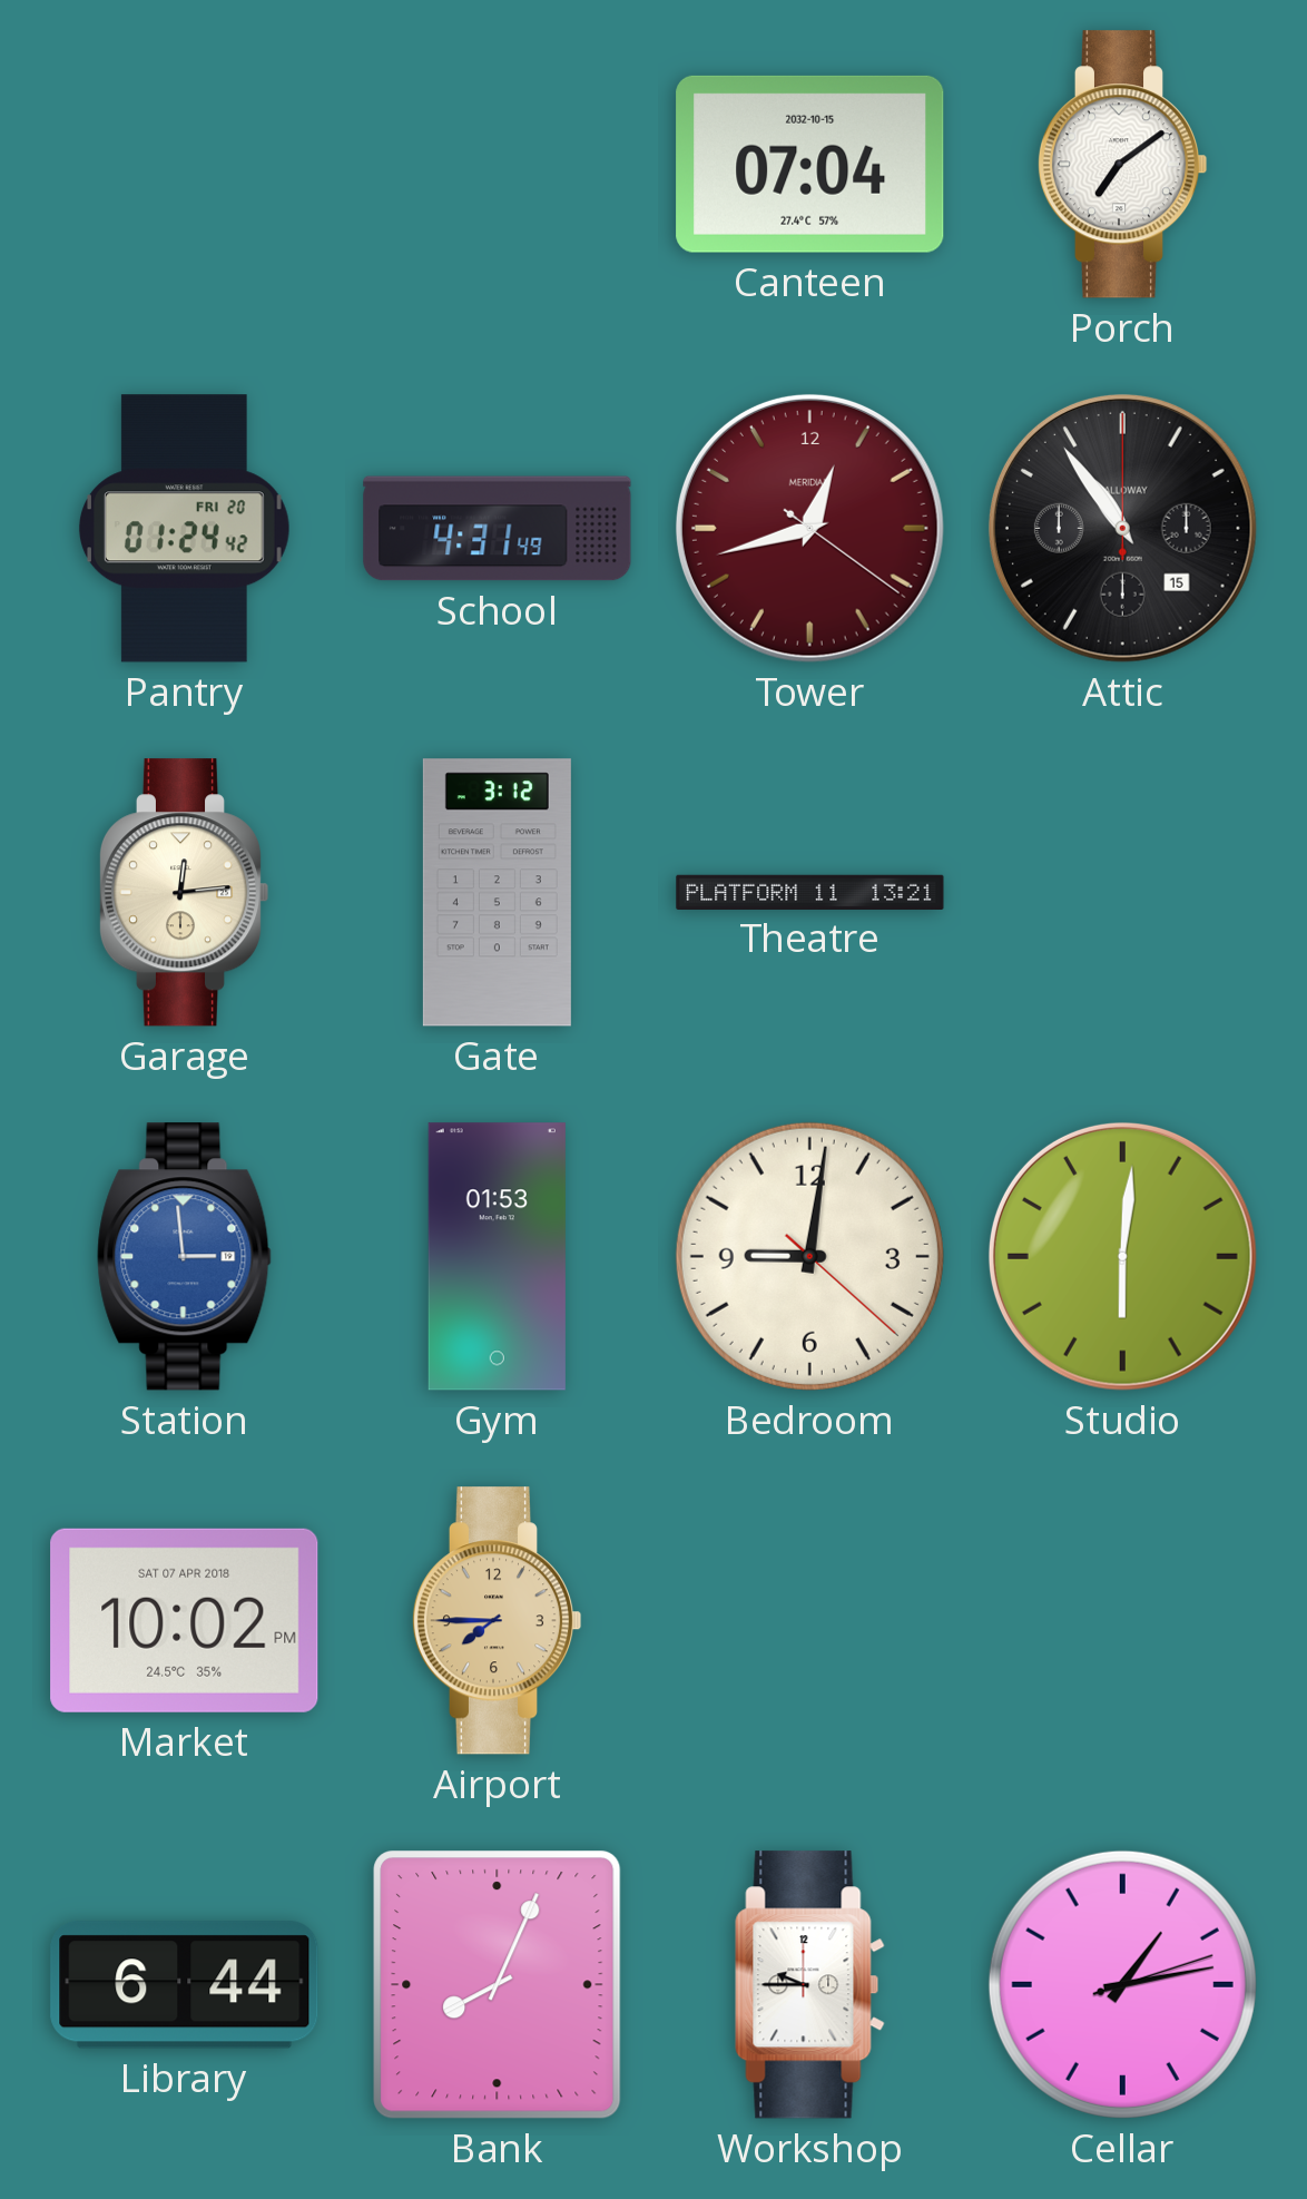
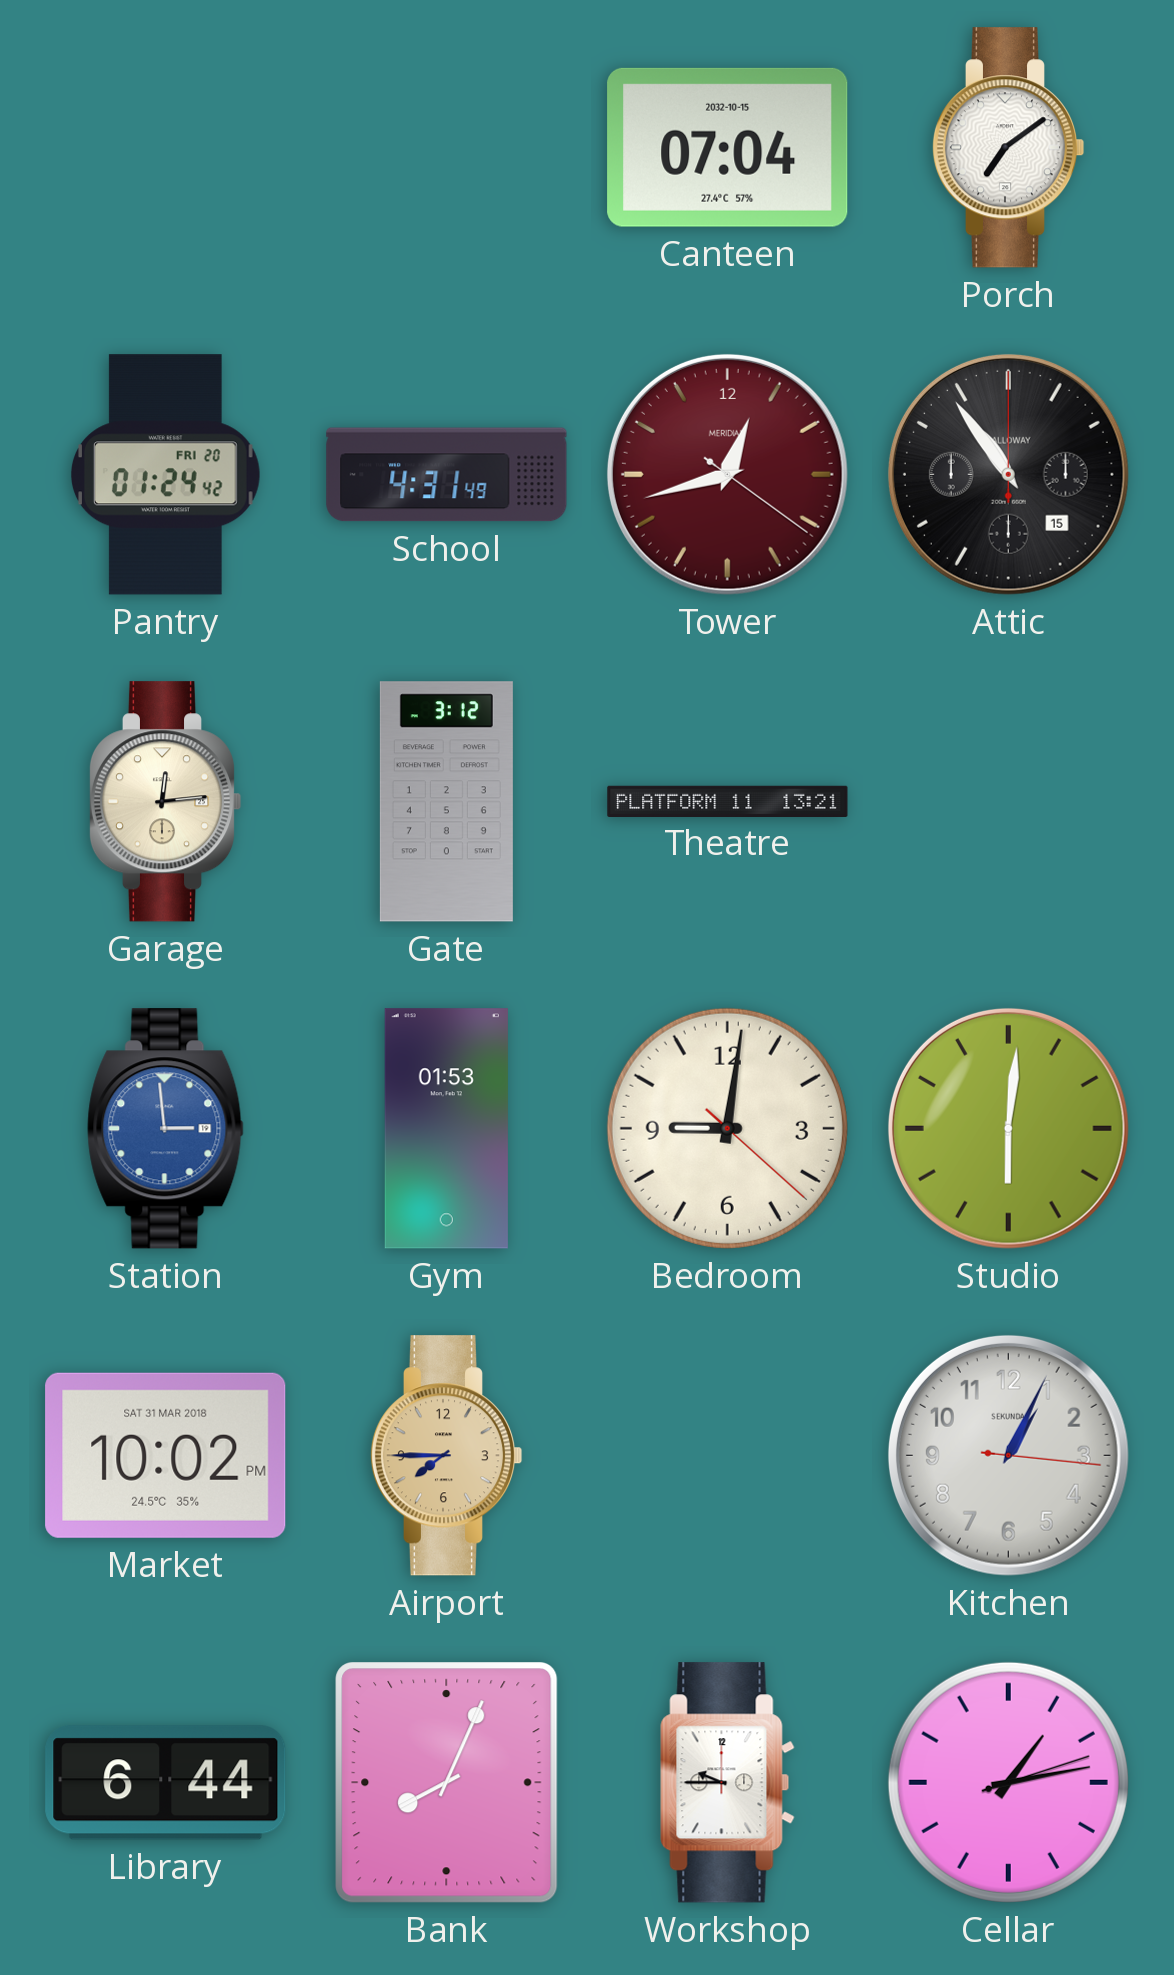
Market date: SAT 07 APR 2018 -> SAT 31 MAR 2018 (166, 1455)
Kitchen: none -> 1:04 (1008, 1455)
